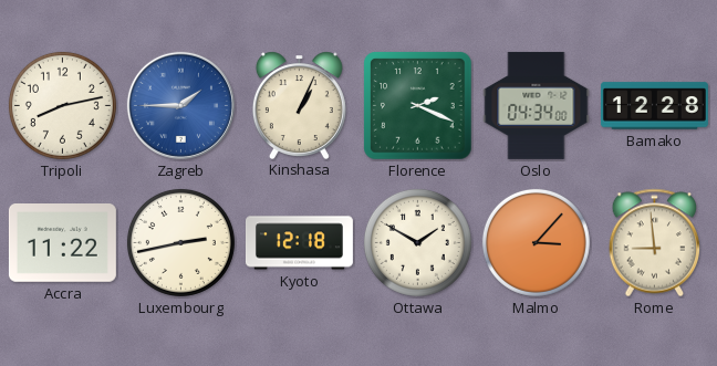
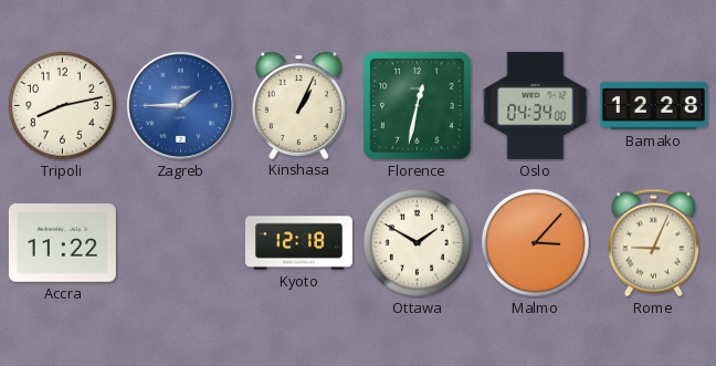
Florence: 2:19 -> 12:32 (418, 106)
Luxembourg: 2:43 -> none (180, 242)
Rome: 8:59 -> 9:04 (654, 243)
